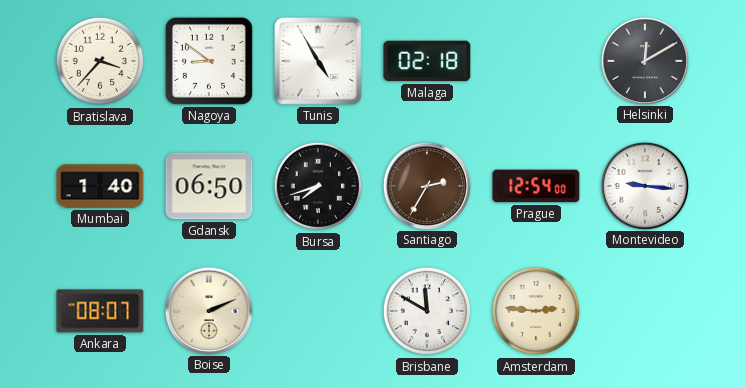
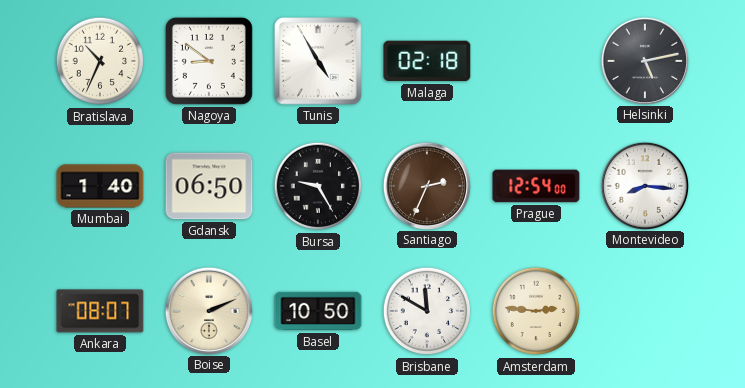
Bratislava: 3:37 -> 10:34 (100, 61)
Helsinki: 12:10 -> 5:13 (644, 60)
Bursa: 7:42 -> 9:25 (318, 186)
Santiago: 2:35 -> 2:34 (426, 185)
Montevideo: 9:16 -> 8:16 (644, 185)
Basel: none -> 10:50 (318, 311)
